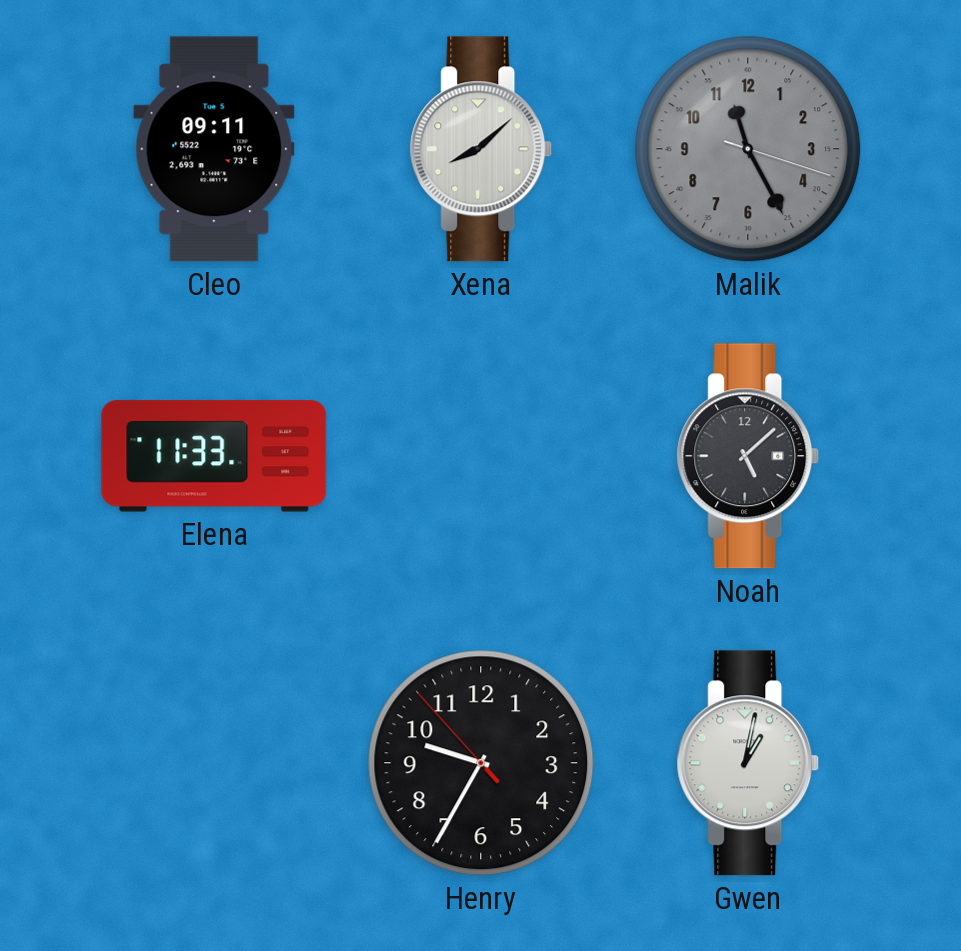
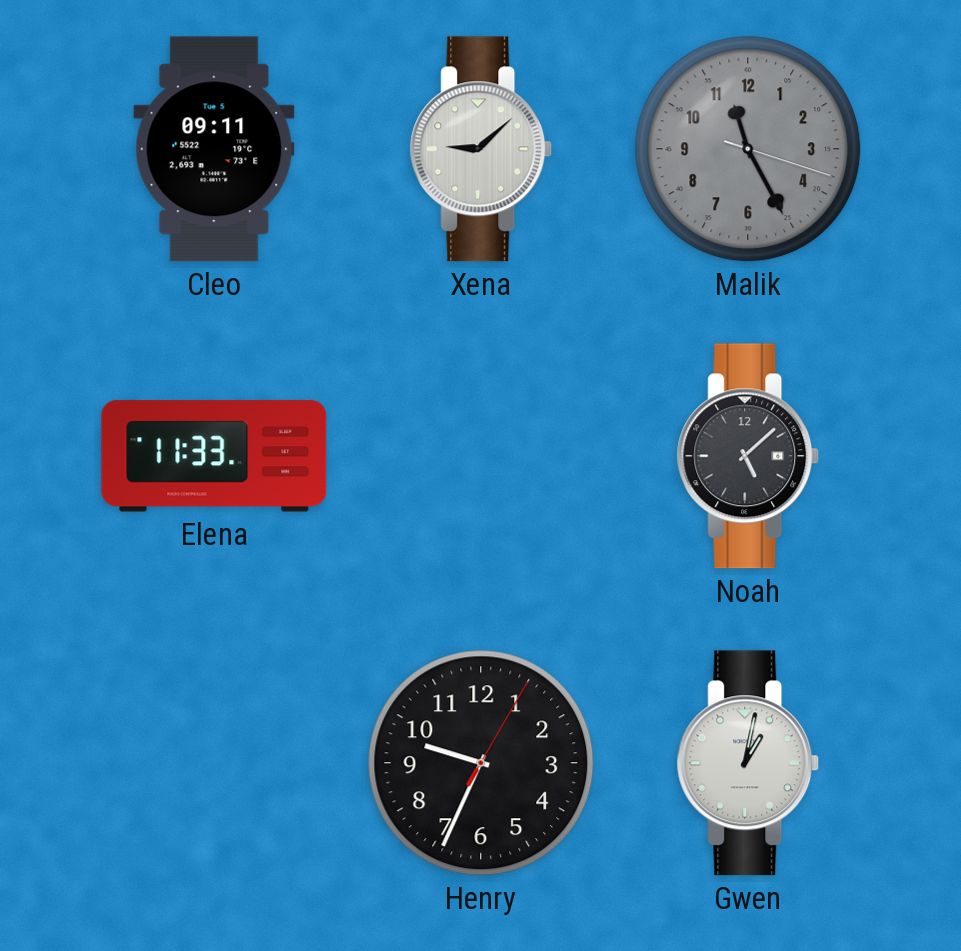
Xena: 8:08 -> 9:08 (481, 149)
Henry: 9:34:53 -> 9:34:05 (481, 763)
